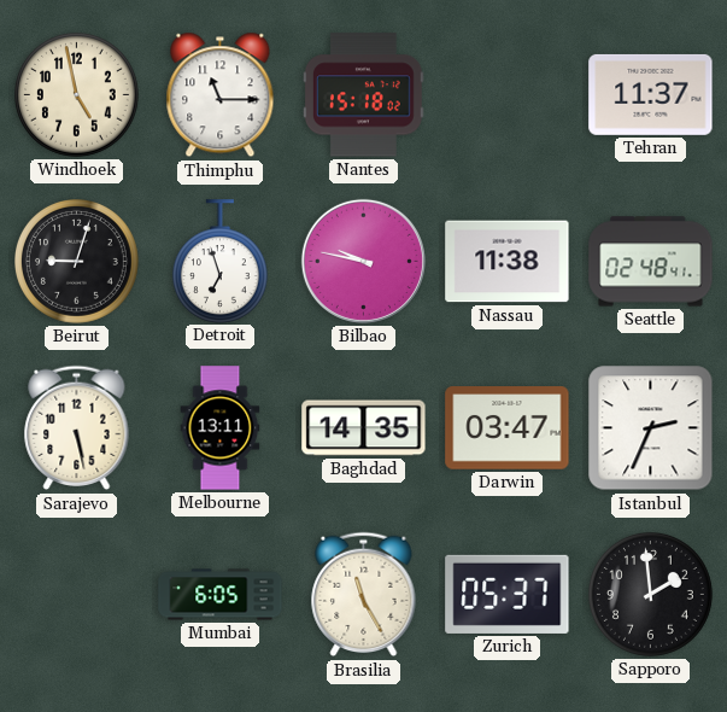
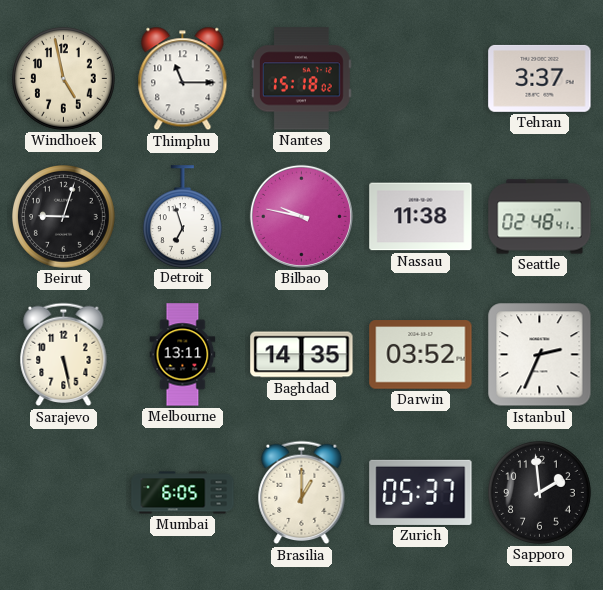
Tehran: 11:37 -> 3:37 (540, 78)
Darwin: 03:47 -> 03:52 (421, 355)
Brasilia: 11:25 -> 1:00 (302, 493)
